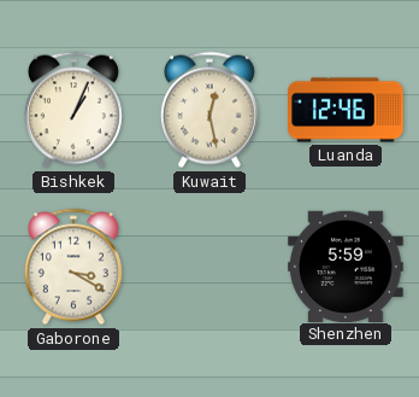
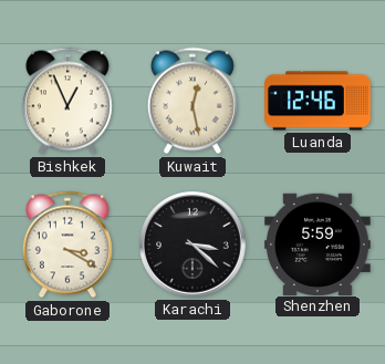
Bishkek: 1:04 -> 12:56 (67, 101)
Karachi: none -> 3:22 (192, 245)
